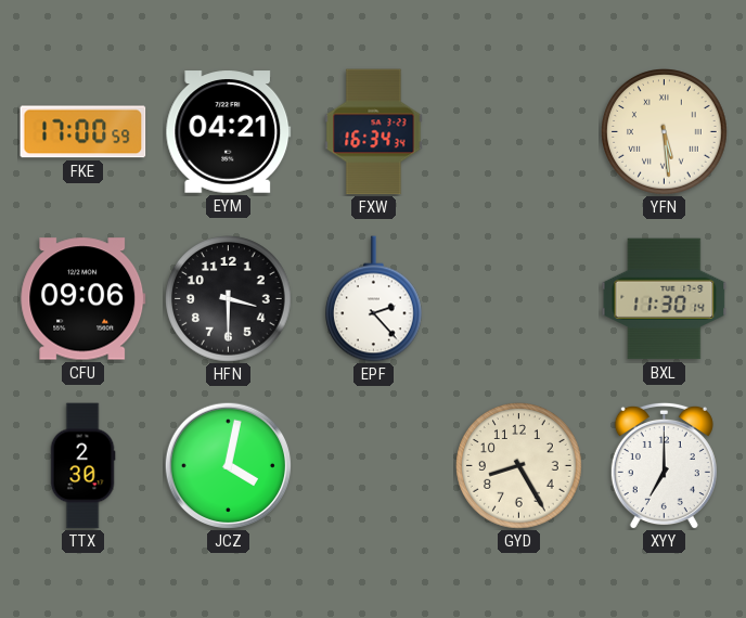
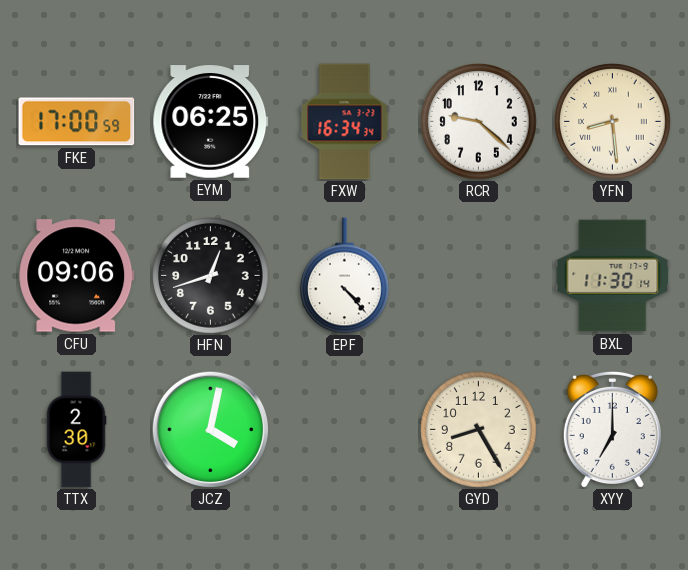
EYM: 04:21 -> 06:25 (211, 122)
RCR: none -> 9:22 (479, 122)
YFN: 5:29 -> 8:29 (613, 122)
HFN: 3:30 -> 12:42 (211, 276)
EPF: 2:23 -> 4:23 (345, 276)
